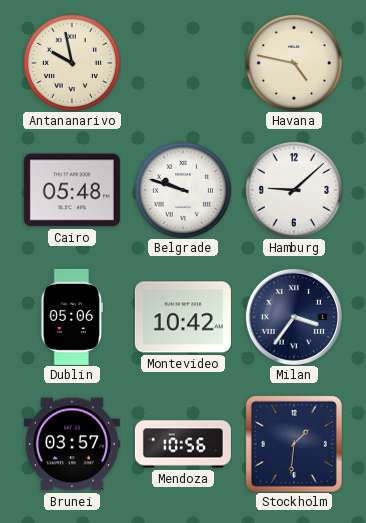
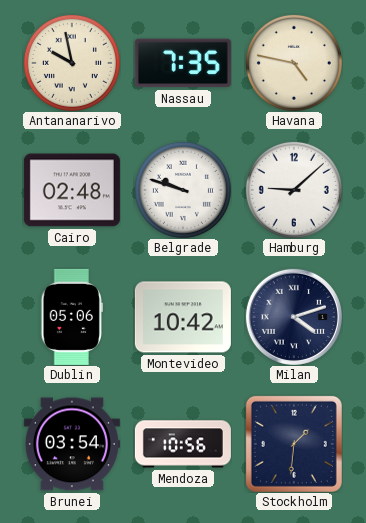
Nassau: none -> 7:35 (183, 63)
Cairo: 05:48 -> 02:48 (72, 190)
Milan: 3:36 -> 4:12 (294, 317)
Brunei: 03:57 -> 03:54 (72, 444)
